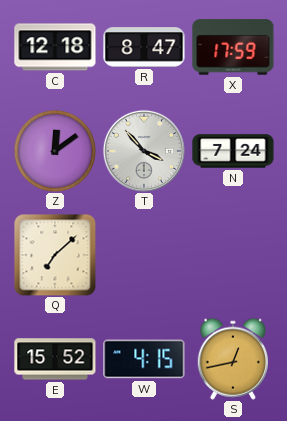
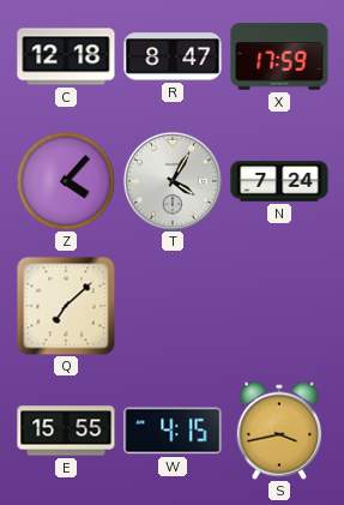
Z: 12:09 -> 4:07 (66, 181)
T: 3:53 -> 4:05 (173, 181)
E: 15:52 -> 15:55 (66, 431)
S: 12:43 -> 3:43 (278, 431)
